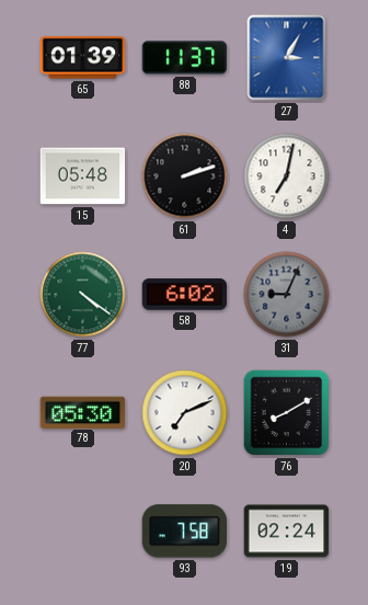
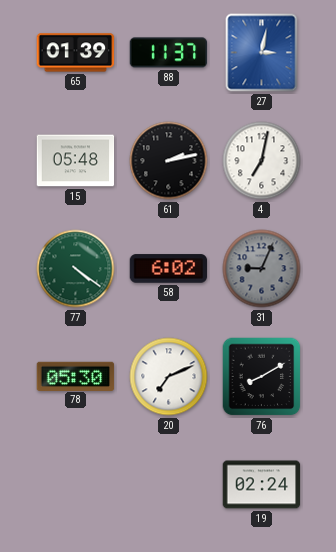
27: 3:05 -> 3:02 (262, 53)
61: 2:12 -> 2:13 (169, 161)
93: 7:58 -> none (185, 532)
